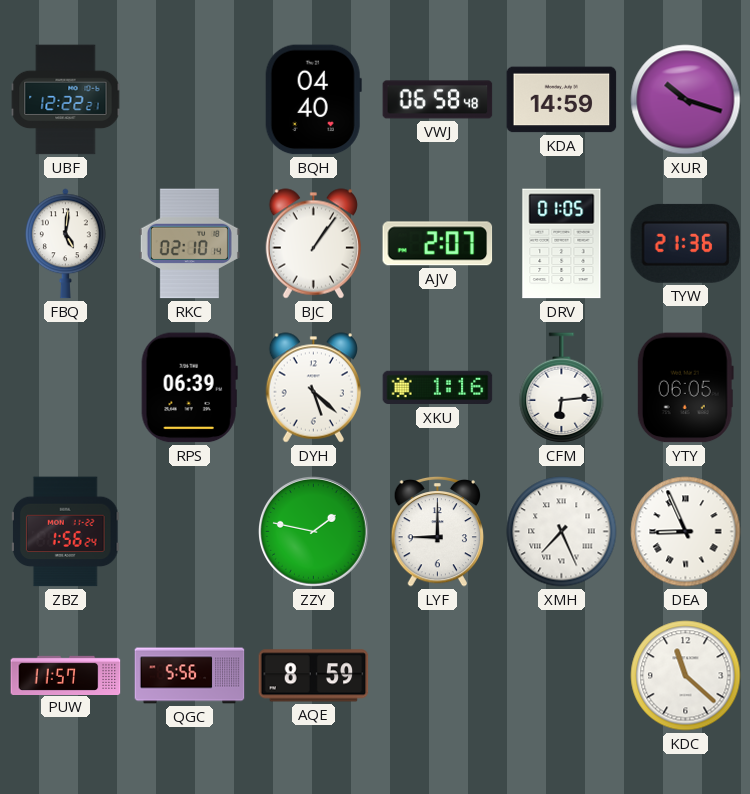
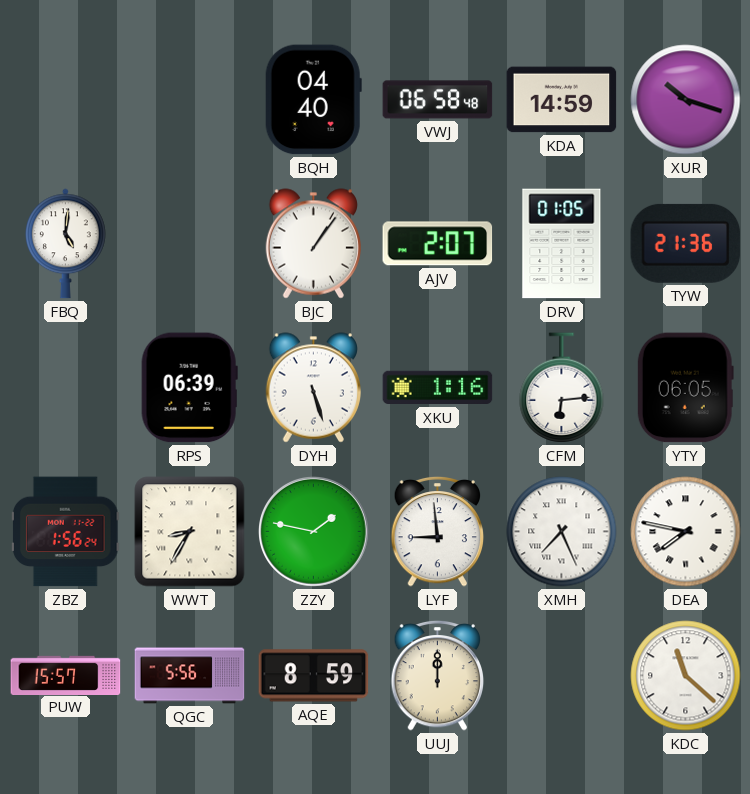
UBF: 12:22 -> none (66, 100)
RKC: 02:10 -> none (189, 244)
DYH: 5:22 -> 5:27 (313, 388)
WWT: none -> 8:35 (190, 532)
LYF: 9:00 -> 8:59 (438, 531)
DEA: 8:56 -> 7:47 (686, 532)
PUW: 11:57 -> 15:57 (66, 675)
UUJ: none -> 12:00 (438, 675)
